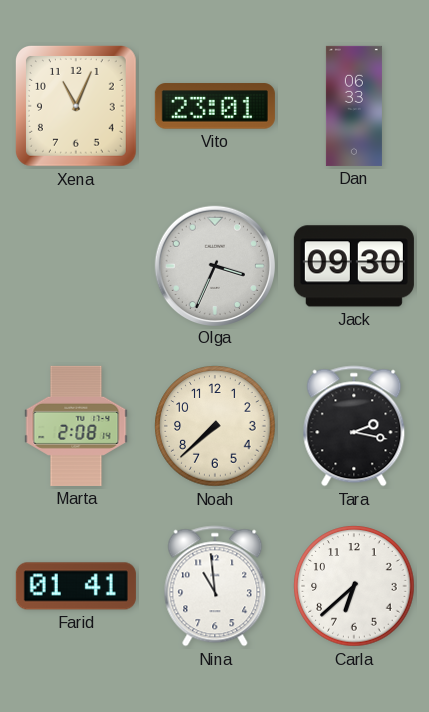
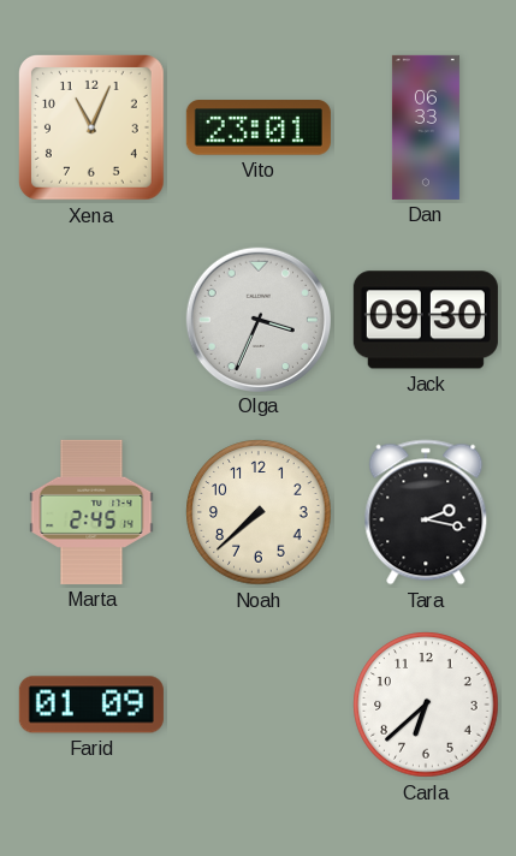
Marta: 2:08 -> 2:45 (91, 512)
Farid: 01:41 -> 01:09 (91, 705)
Nina: 10:59 -> none (215, 586)
